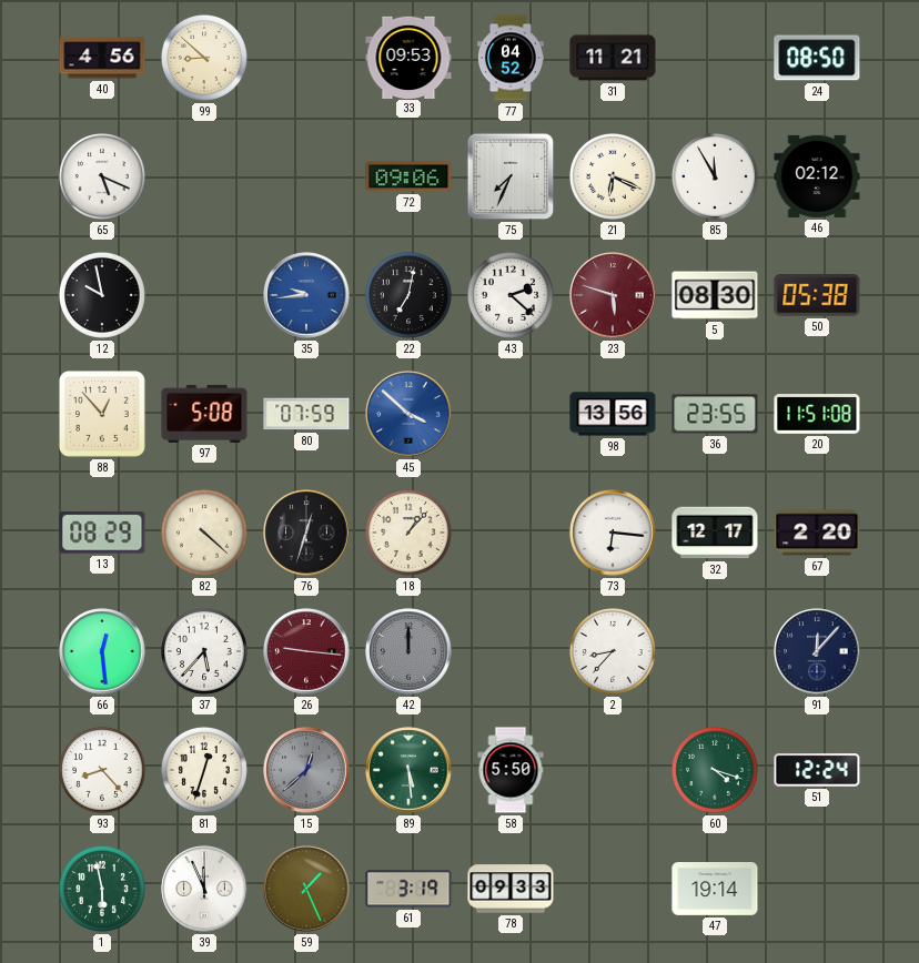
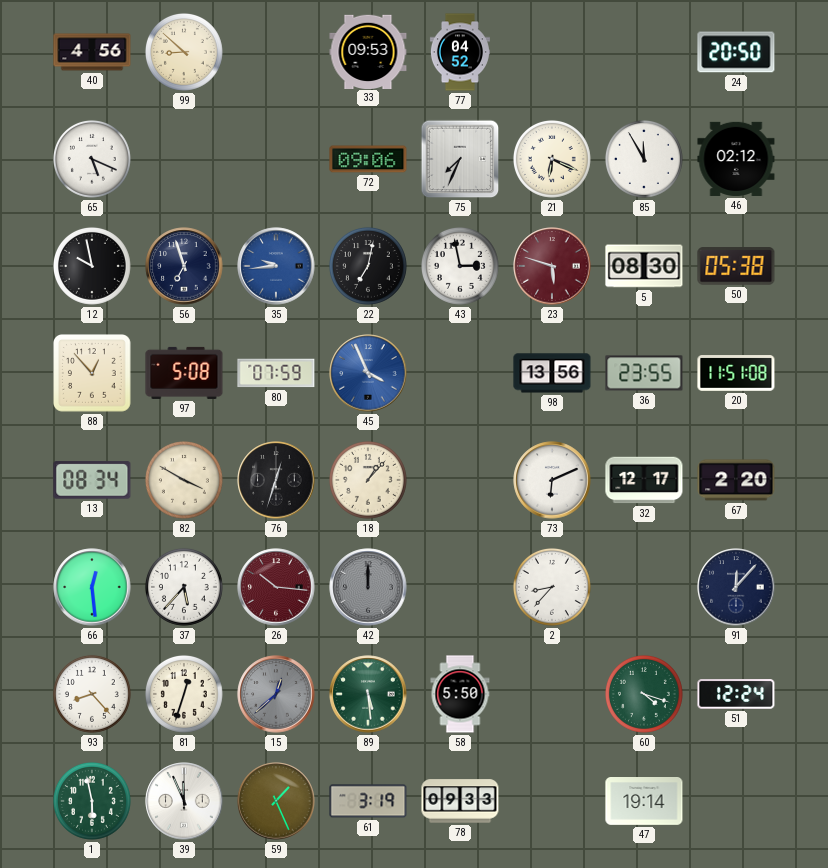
31: 11:21 -> none (613, 58)
24: 08:50 -> 20:50 (736, 52)
56: none -> 6:57 (184, 266)
43: 2:22 -> 2:58 (460, 266)
45: 3:52 -> 3:56 (368, 373)
13: 08:29 -> 08:34 (92, 480)
82: 4:22 -> 3:50 (184, 480)
73: 6:16 -> 6:11 (552, 480)
26: 9:16 -> 10:16 (276, 587)
